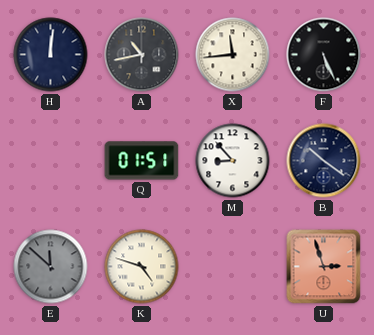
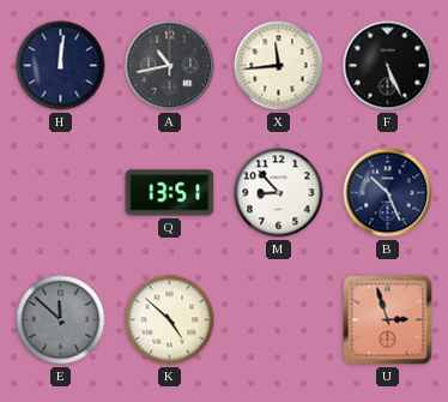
Q: 01:51 -> 13:51 (170, 193)
B: 10:21 -> 10:26 (388, 193)
K: 4:48 -> 4:52 (170, 320)
